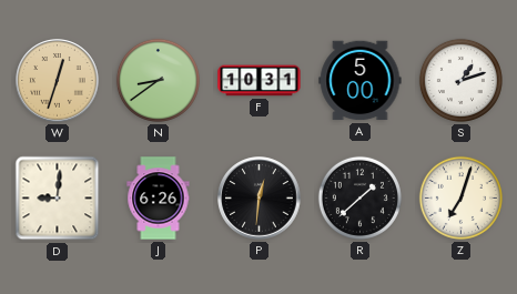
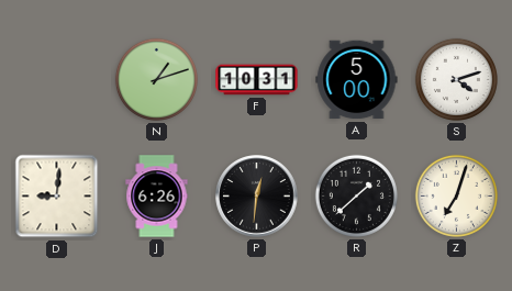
W: 12:33 -> none (58, 81)
N: 8:39 -> 1:12 (156, 79)
S: 1:12 -> 4:12 (456, 79)
